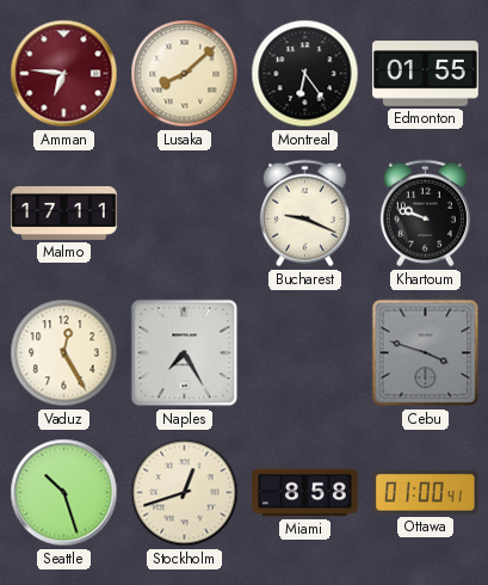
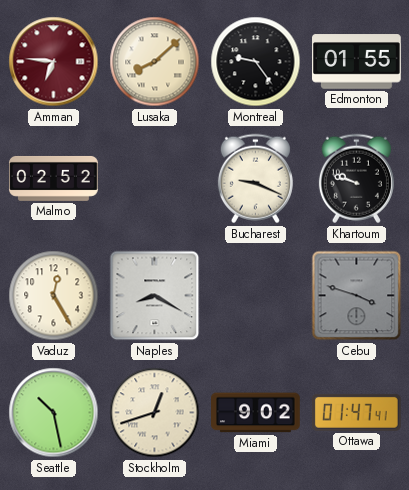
Montreal: 6:24 -> 9:24 (256, 62)
Malmo: 17:11 -> 02:52 (54, 178)
Naples: 7:25 -> 8:20 (155, 296)
Seattle: 10:27 -> 10:28 (54, 413)
Miami: 8:58 -> 9:02 (256, 413)
Ottawa: 01:00 -> 01:47 (356, 412)
